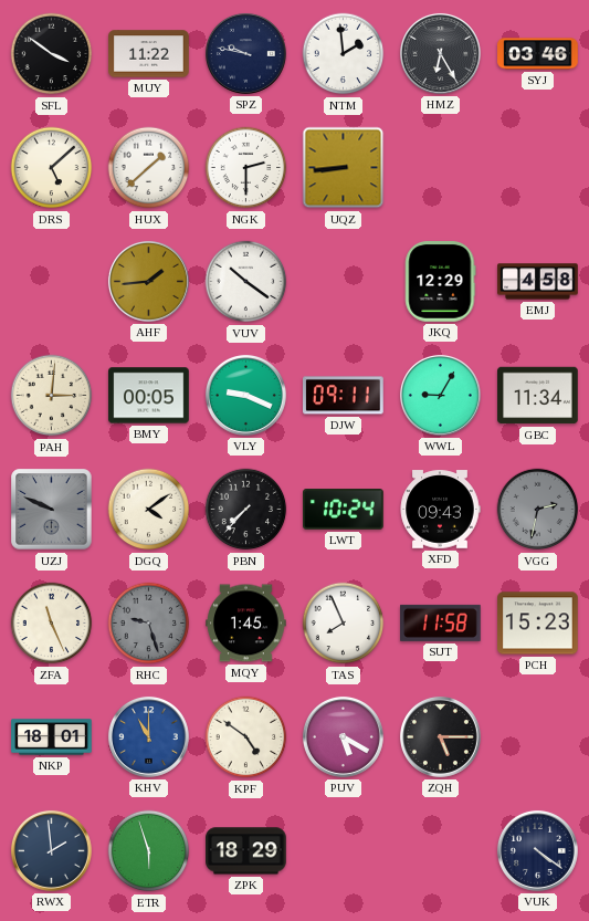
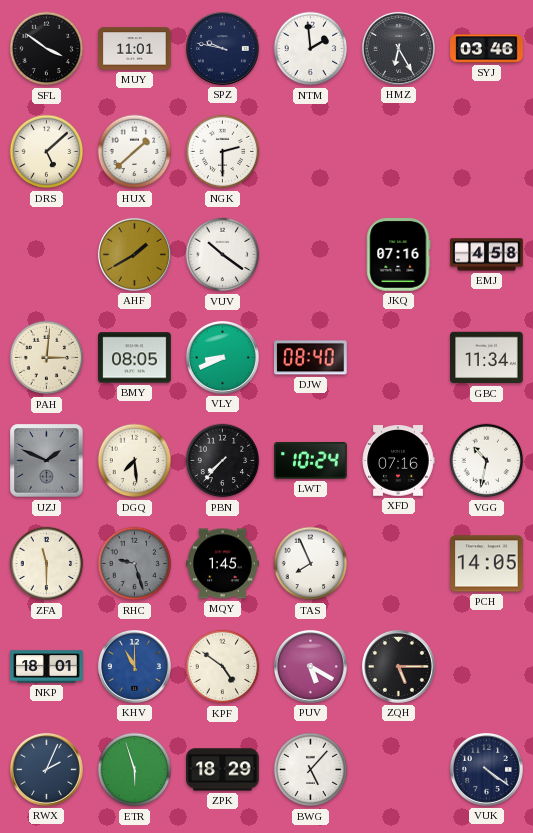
MUY: 11:22 -> 11:01 (135, 49)
UQZ: 8:44 -> none (344, 168)
AHF: 1:44 -> 1:40 (134, 254)
JKQ: 12:29 -> 07:16 (399, 255)
BMY: 00:05 -> 08:05 (135, 358)
VLY: 9:19 -> 8:41 (222, 357)
DJW: 09:11 -> 08:40 (311, 358)
WWL: 9:05 -> none (440, 395)
UZJ: 9:49 -> 1:49 (47, 461)
DGQ: 4:09 -> 7:29 (135, 461)
XFD: 09:43 -> 07:16 (398, 461)
VGG: 2:32 -> 10:32 (487, 461)
VGG dial: grey -> white (487, 461)
ZFA: 11:26 -> 11:30 (47, 564)
SUT: 11:58 -> none (441, 622)
PCH: 15:23 -> 14:05 (487, 564)
RWX: 1:59 -> 2:04 (46, 769)
BWG: none -> 5:07 (311, 770)
